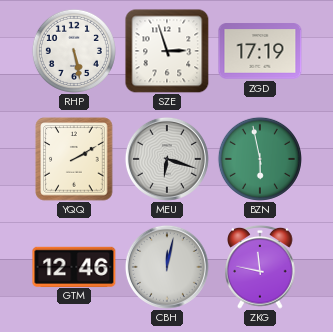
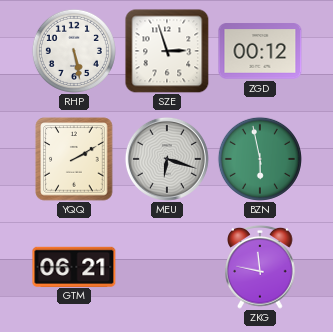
ZGD: 17:19 -> 00:12 (260, 51)
GTM: 12:46 -> 06:21 (74, 266)
CBH: 12:02 -> none (167, 267)
